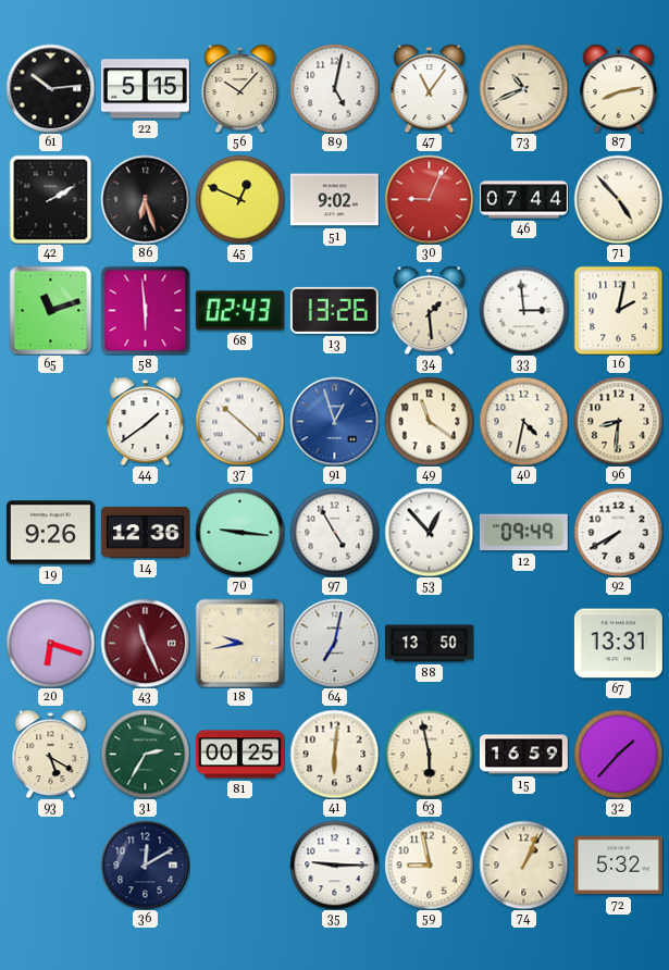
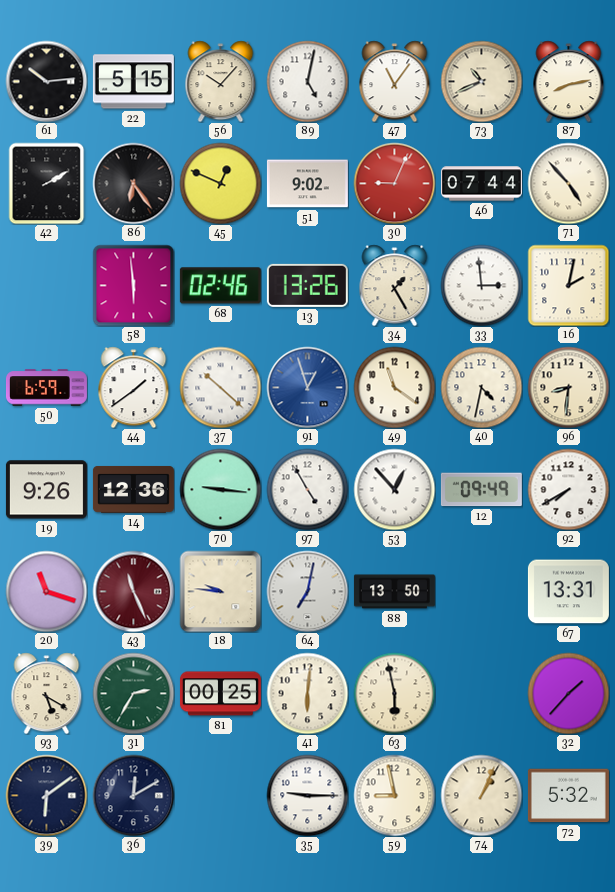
86: 6:27 -> 6:24 (133, 183)
65: 11:12 -> none (51, 310)
68: 02:43 -> 02:46 (220, 286)
34: 1:29 -> 1:25 (395, 285)
50: none -> 6:59 (46, 388)
20: 6:18 -> 11:18 (46, 591)
18: 9:43 -> 9:46 (220, 591)
15: 16:59 -> none (523, 755)
39: none -> 6:09 (46, 795)
